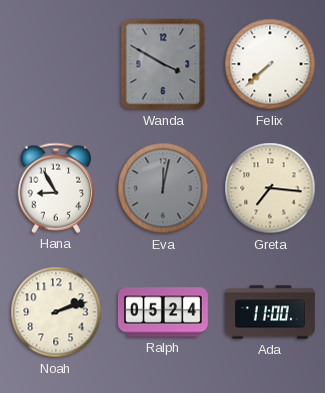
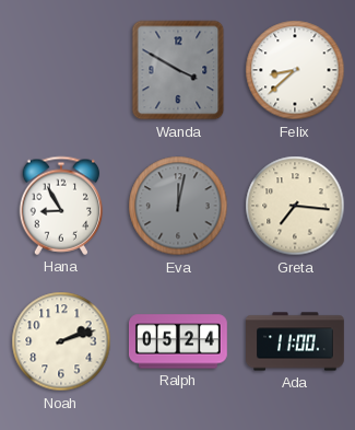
Felix: 7:38 -> 8:38 (295, 70)
